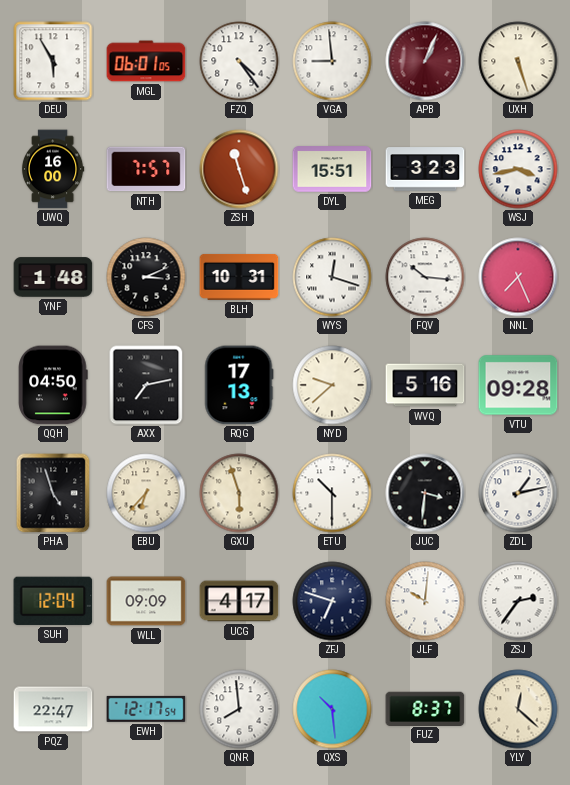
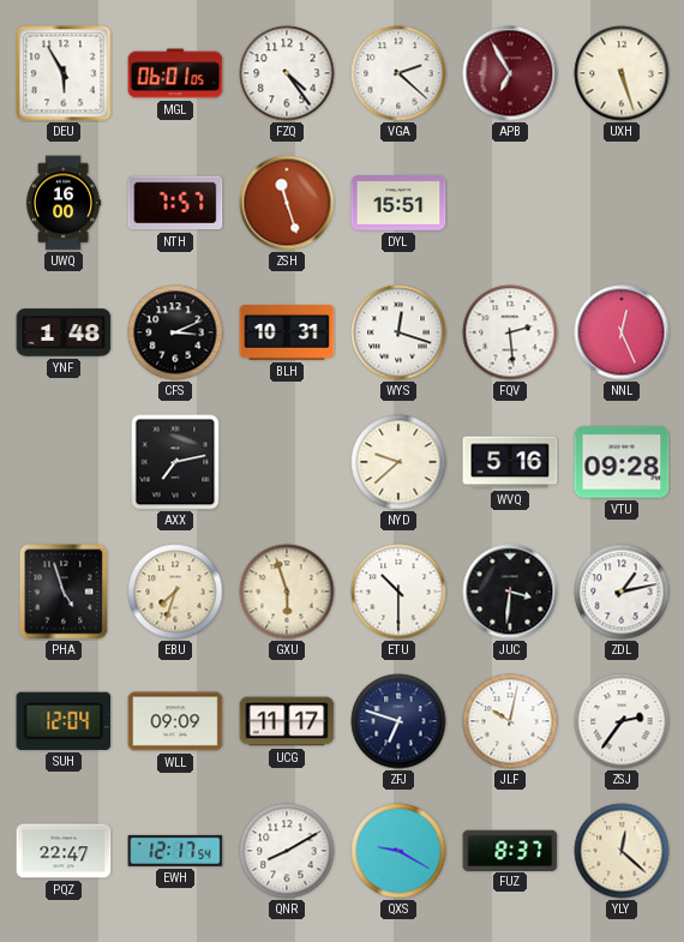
VGA: 8:59 -> 2:22 (398, 73)
APB: 1:04 -> 6:55 (510, 73)
MEG: 3:23 -> none (425, 169)
WSJ: 3:43 -> none (518, 169)
FQV: 10:16 -> 2:29 (510, 332)
NNL: 7:26 -> 12:26 (622, 332)
QQH: 04:50 -> none (53, 385)
RQG: 17:13 -> none (239, 385)
EBU: 6:37 -> 7:33 (175, 592)
UCG: 4:17 -> 11:17 (287, 721)
JLF: 10:01 -> 10:02 (510, 721)
QNR: 7:59 -> 8:10 (287, 851)
QXS: 10:29 -> 9:20 (398, 851)
